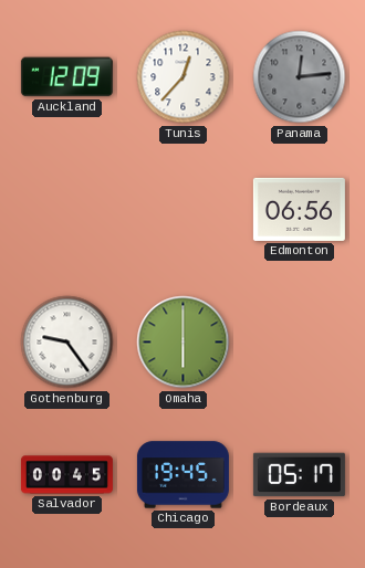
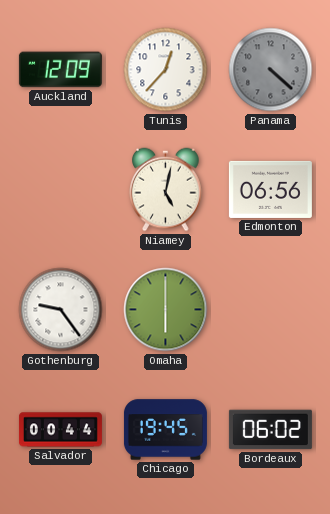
Panama: 12:14 -> 4:22 (271, 70)
Niamey: none -> 5:02 (166, 190)
Salvador: 00:45 -> 00:44 (60, 430)
Bordeaux: 05:17 -> 06:02 (270, 430)
